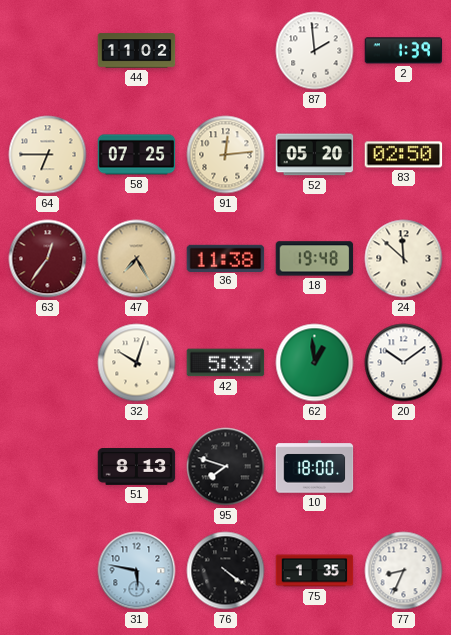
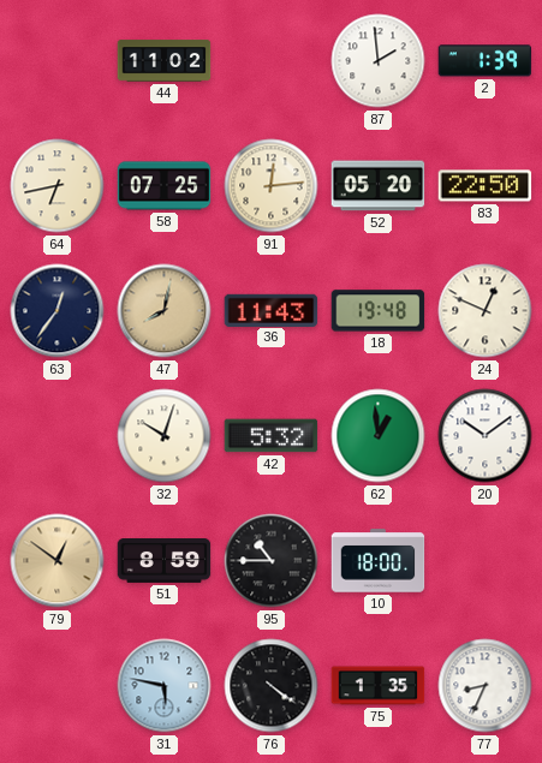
64: 6:45 -> 6:43 (58, 186)
83: 02:50 -> 22:50 (486, 186)
63 dial: burgundy -> navy (58, 311)
47: 7:25 -> 8:02 (165, 311)
36: 11:38 -> 11:43 (272, 310)
24: 11:52 -> 12:49 (486, 311)
42: 5:33 -> 5:32 (272, 436)
79: none -> 12:51 (58, 561)
51: 8:13 -> 8:59 (165, 561)
95: 7:48 -> 10:45 (272, 561)
